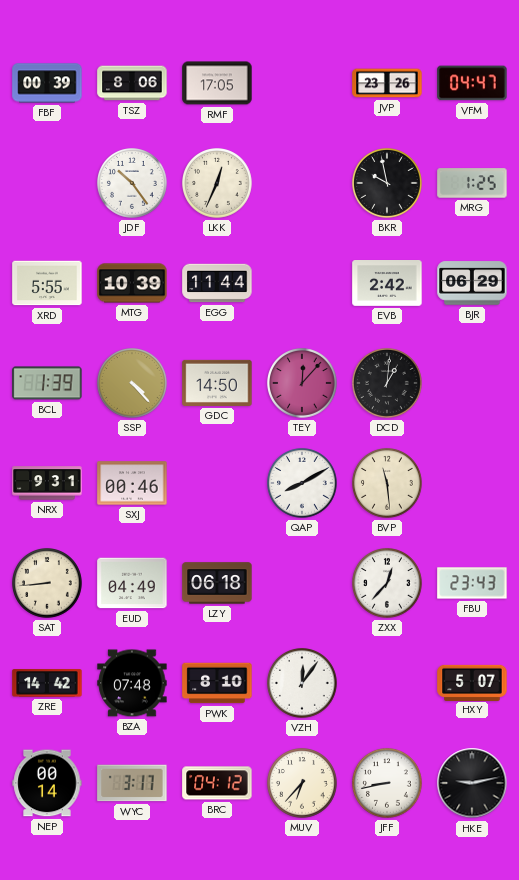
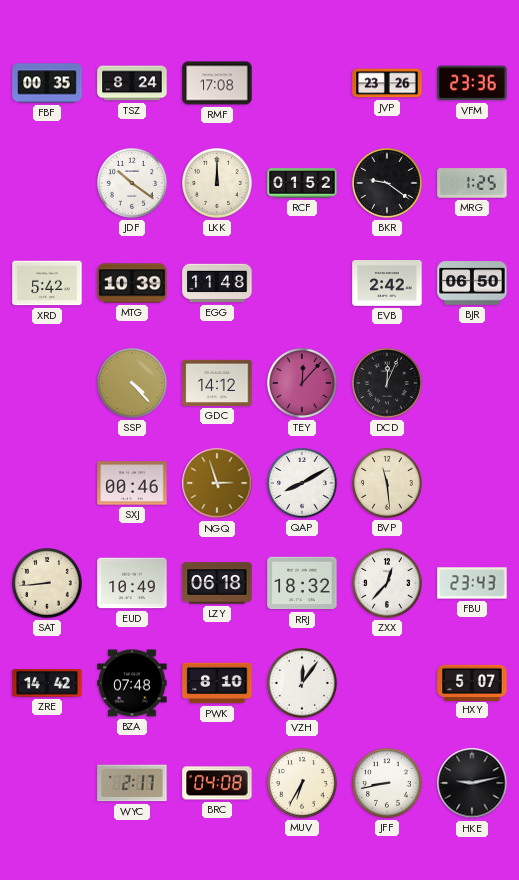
FBF: 00:39 -> 00:35 (47, 83)
TSZ: 8:06 -> 8:24 (132, 83)
RMF: 17:05 -> 17:08 (217, 83)
VFM: 04:47 -> 23:36 (472, 83)
JDF: 10:24 -> 10:21 (133, 184)
LKK: 12:34 -> 12:00 (218, 184)
RCF: none -> 01:52 (302, 183)
BKR: 9:58 -> 9:21 (388, 184)
XRD: 5:55 -> 5:42 (47, 283)
EGG: 11:44 -> 11:48 (217, 283)
BJR: 06:29 -> 06:50 (472, 283)
BCL: 1:39 -> none (47, 383)
GDC: 14:50 -> 14:12 (217, 383)
DCD: 1:01 -> 12:04 (388, 384)
NRX: 9:31 -> none (47, 483)
NGQ: none -> 2:57 (217, 483)
EUD: 04:49 -> 10:49 (132, 583)
RRJ: none -> 18:32 (302, 583)
NEP: 00:14 -> none (47, 783)
WYC: 3:17 -> 2:17 (132, 783)
BRC: 04:12 -> 04:08 (217, 783)
MUV: 6:37 -> 6:35 (303, 784)
